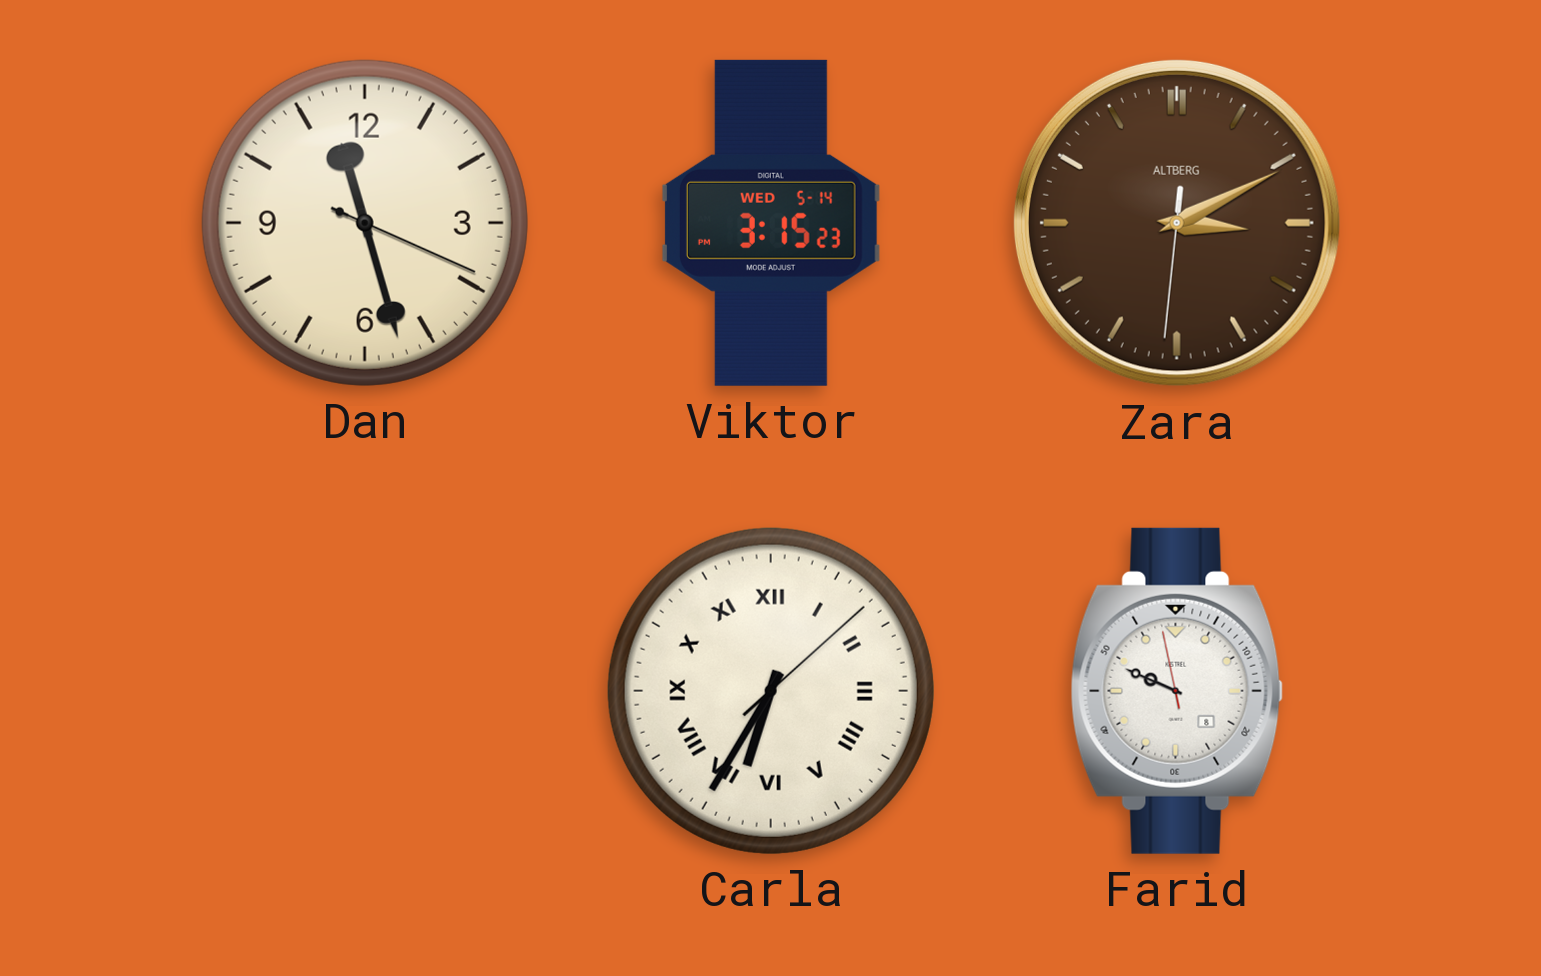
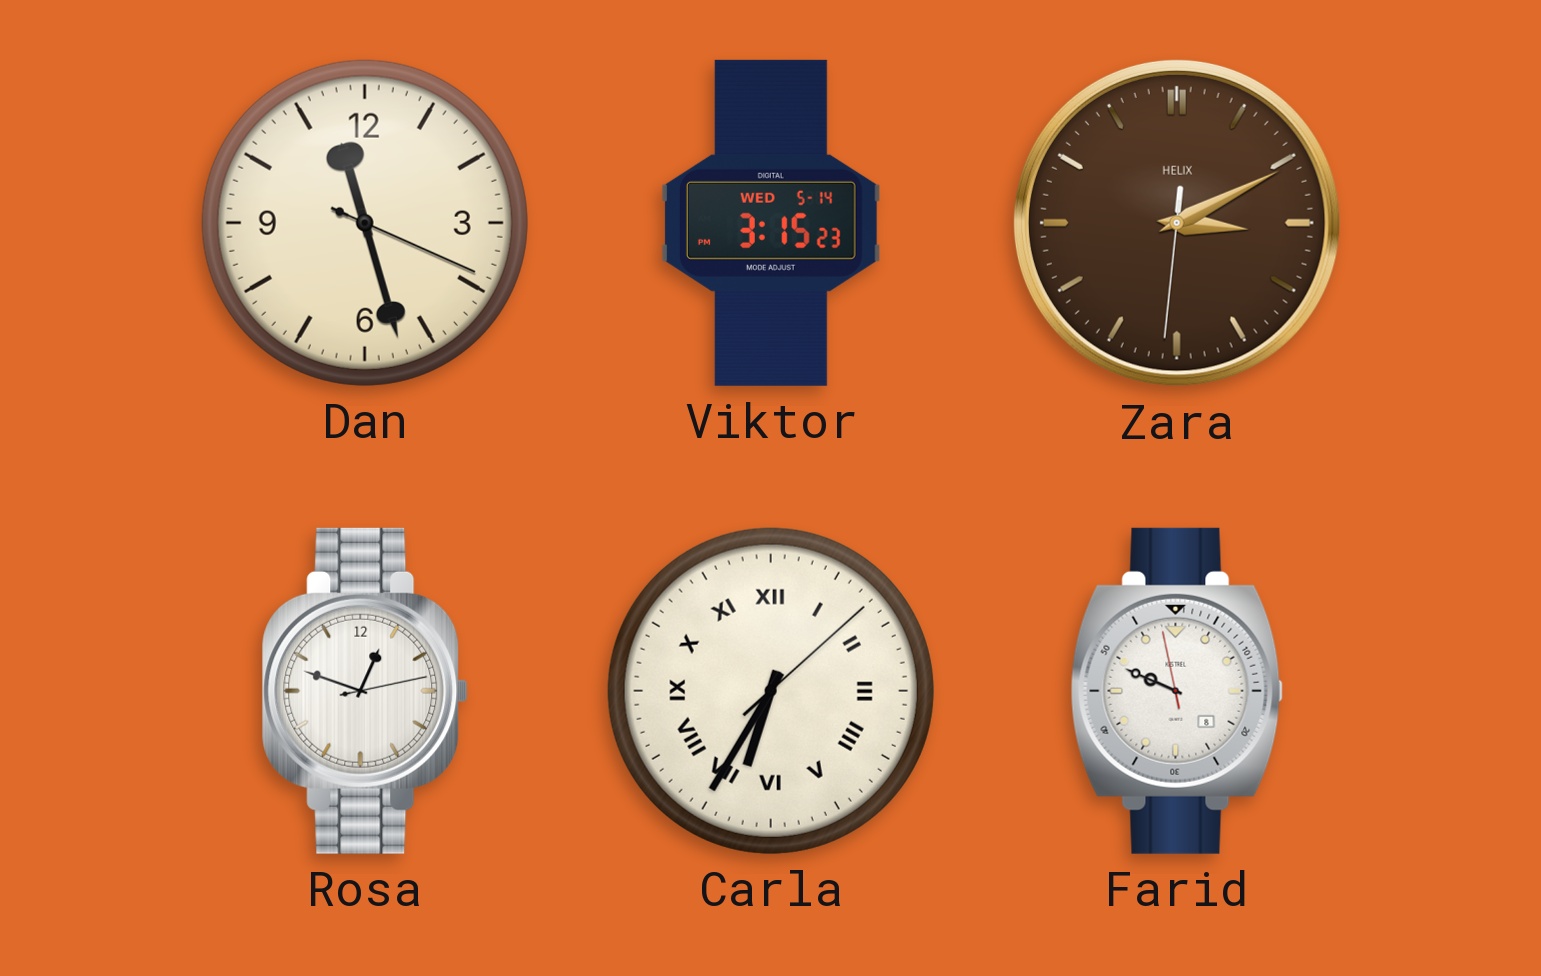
Zara brand: ALTBERG -> HELIX (1177, 223)
Rosa: none -> 12:48 (365, 691)
